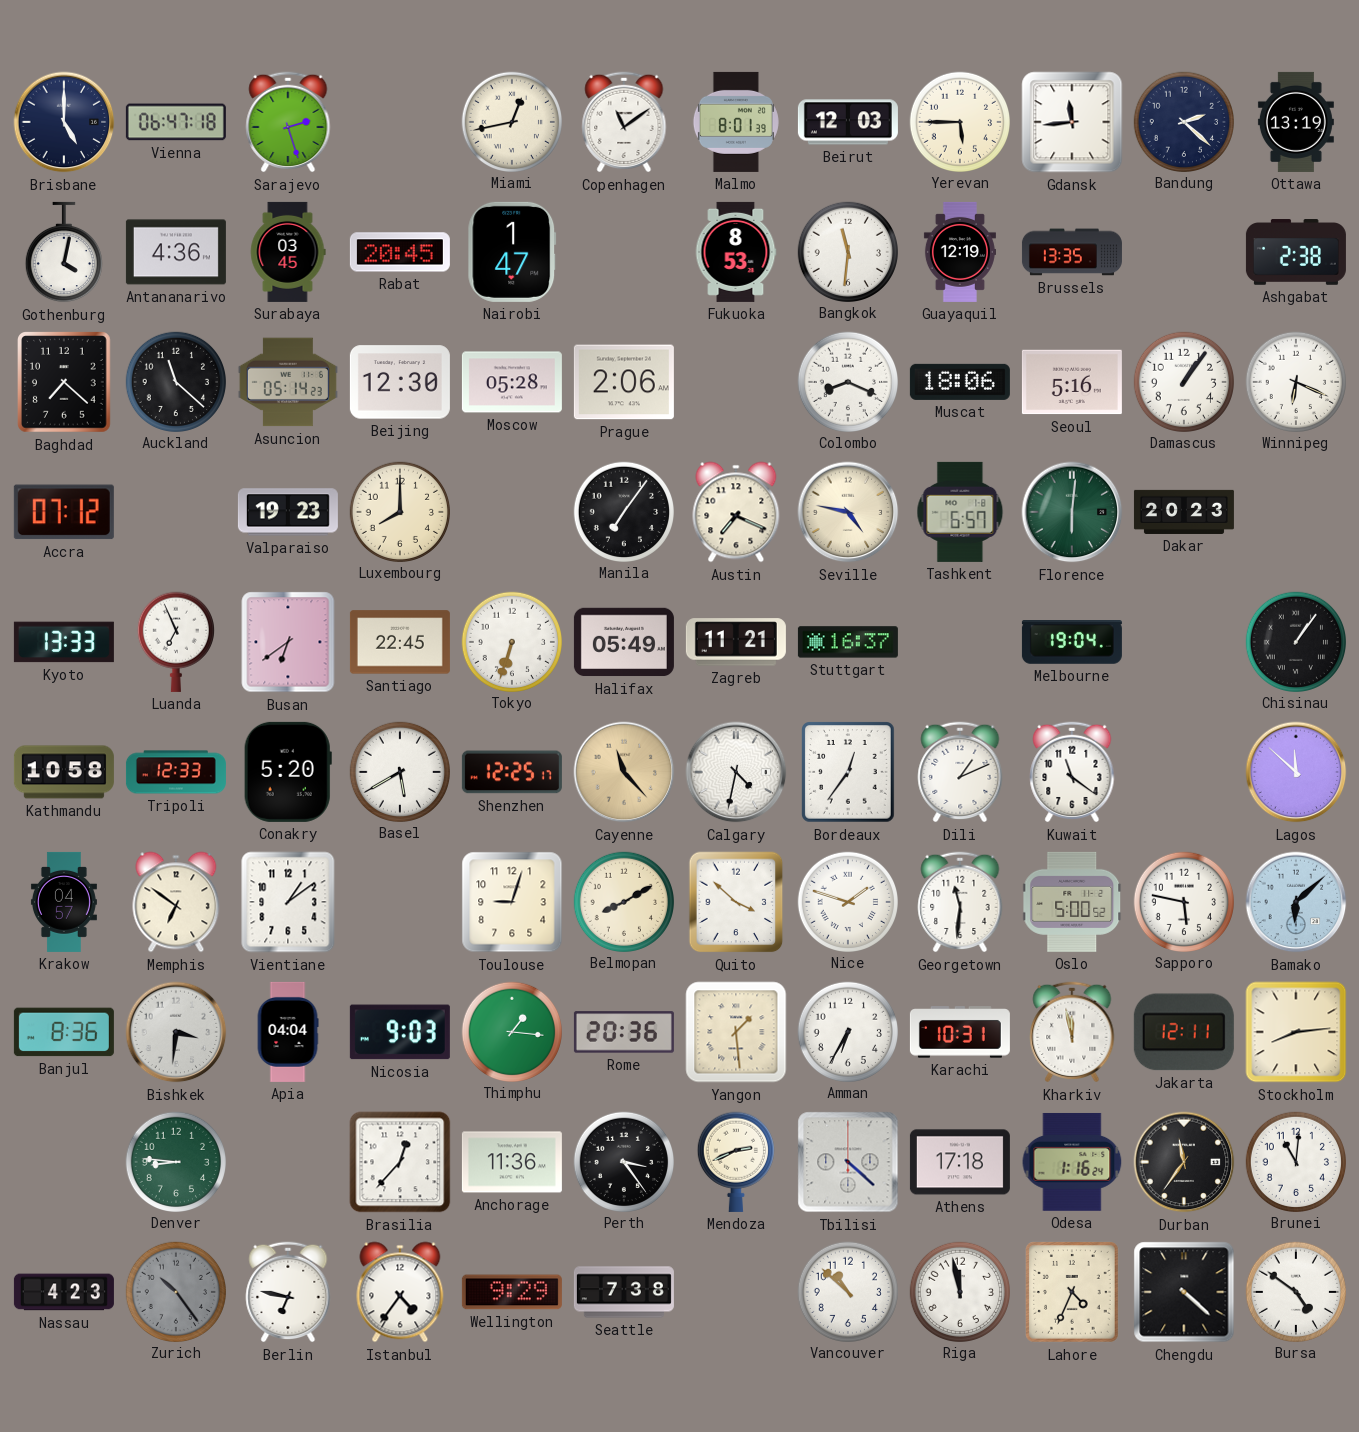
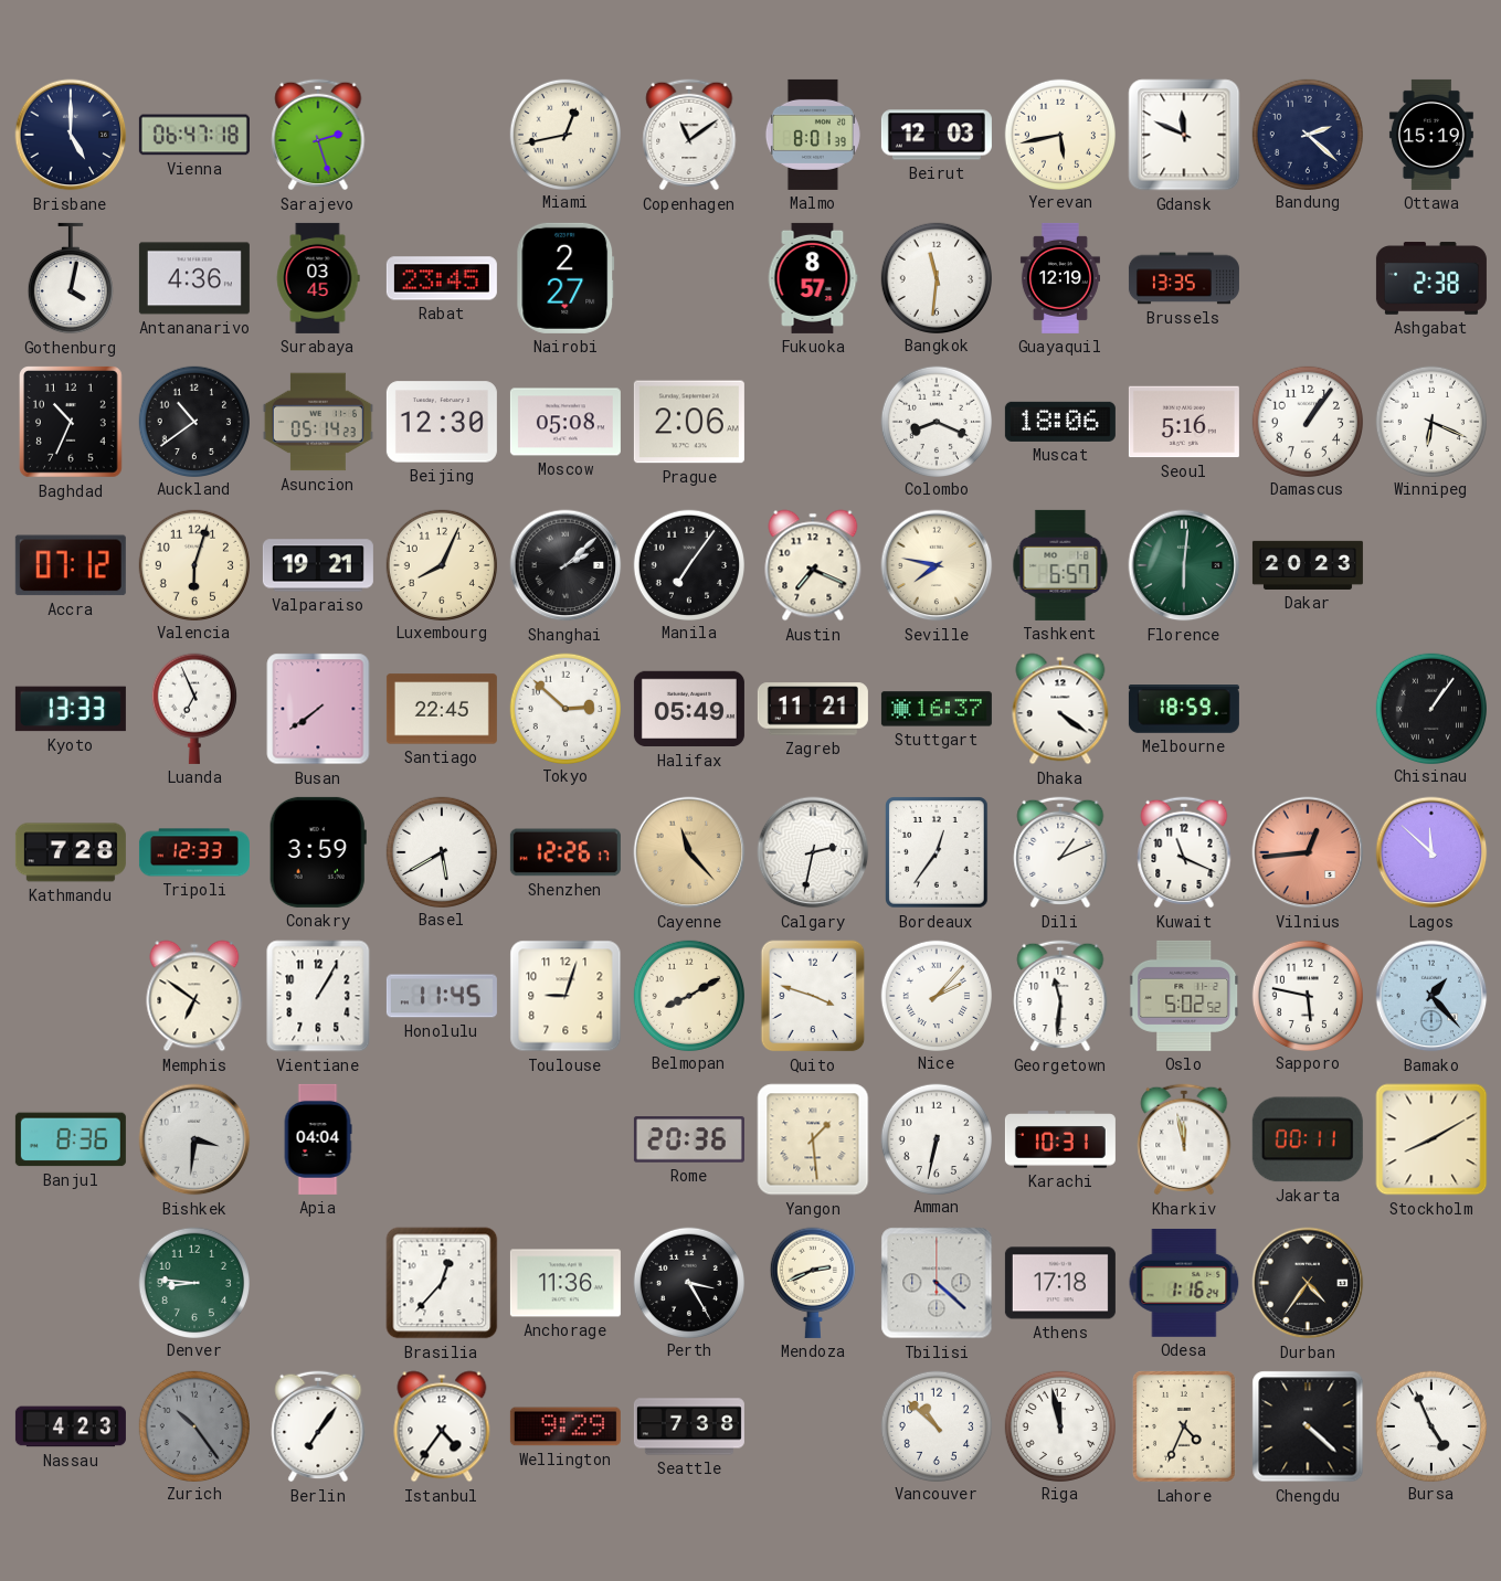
Yerevan: 5:45 -> 5:43 (1059, 134)
Gdansk: 11:44 -> 11:49 (1184, 135)
Ottawa: 13:19 -> 15:19 (1431, 135)
Rabat: 20:45 -> 23:45 (442, 278)
Nairobi: 1:47 -> 2:27 (565, 278)
Fukuoka: 8:53 -> 8:57 (813, 278)
Baghdad: 7:22 -> 10:34 (72, 422)
Auckland: 11:22 -> 10:39 (193, 421)
Moscow: 05:28 -> 05:08 (565, 422)
Valencia: none -> 6:03 (193, 564)
Valparaiso: 19:23 -> 19:21 (318, 565)
Luxembourg: 8:00 -> 8:04 (441, 564)
Shanghai: none -> 2:08 (565, 565)
Seville: 4:47 -> 7:47 (937, 565)
Busan: 6:39 -> 7:39 (318, 709)
Tokyo: 6:33 -> 2:52 (564, 708)
Dhaka: none -> 4:21 (1060, 709)
Melbourne: 19:04 -> 18:59 (1184, 710)
Kathmandu: 10:58 -> 7:28 (71, 852)
Conakry: 5:20 -> 3:59 (318, 852)
Shenzhen: 12:25 -> 12:26 (565, 852)
Calgary: 4:32 -> 2:32 (813, 852)
Kuwait: 11:21 -> 11:19 (1184, 852)
Vilnius: none -> 12:44 (1308, 852)
Krakow: 04:57 -> none (64, 902)
Vientiane: 1:09 -> 1:05 (318, 996)
Honolulu: none -> 11:45 (442, 996)
Quito: 3:52 -> 3:48 (813, 996)
Nice: 1:48 -> 2:07 (936, 995)
Oslo: 5:00 -> 5:02 (1185, 996)
Bamako: 6:08 -> 1:23 (1431, 996)
Nicosia: 9:03 -> none (400, 1032)
Thimphu: 1:16 -> none (511, 1031)
Amman: 6:35 -> 6:32 (936, 1138)
Jakarta: 12:11 -> 00:11 (1308, 1139)
Stockholm: 8:14 -> 8:10 (1431, 1139)
Perth: 3:24 -> 3:25 (688, 1282)
Durban: 11:36 -> 4:36 (1308, 1283)
Brunei: 11:01 -> none (1295, 1161)
Berlin: 6:47 -> 7:06 (318, 1426)
Bursa: 4:51 -> 4:56 (1430, 1425)
